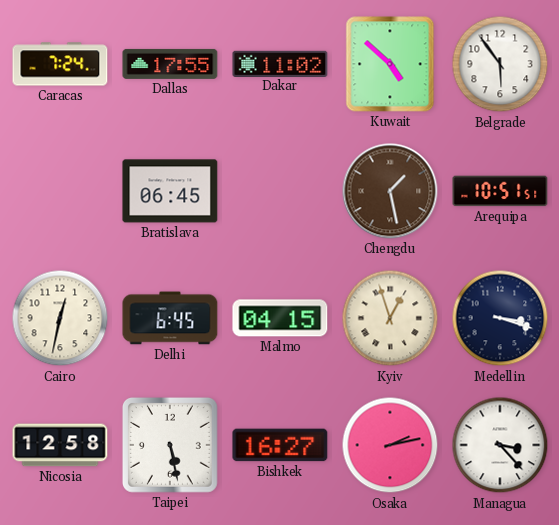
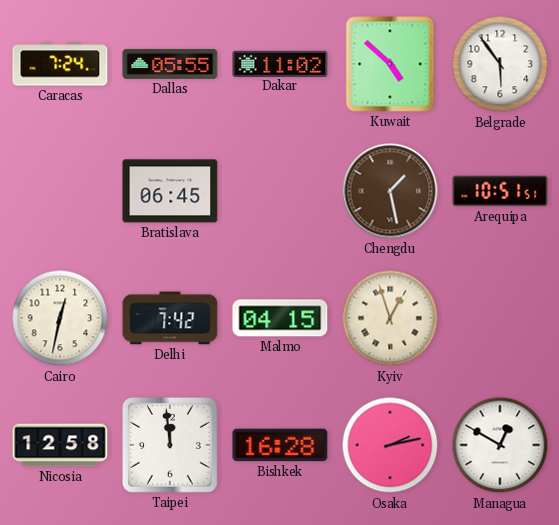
Dallas: 17:55 -> 05:55 (170, 64)
Delhi: 6:45 -> 7:42 (170, 318)
Medellin: 3:18 -> none (500, 318)
Taipei: 5:28 -> 11:59 (170, 445)
Bishkek: 16:27 -> 16:28 (280, 445)
Managua: 3:23 -> 12:50 (500, 445)
